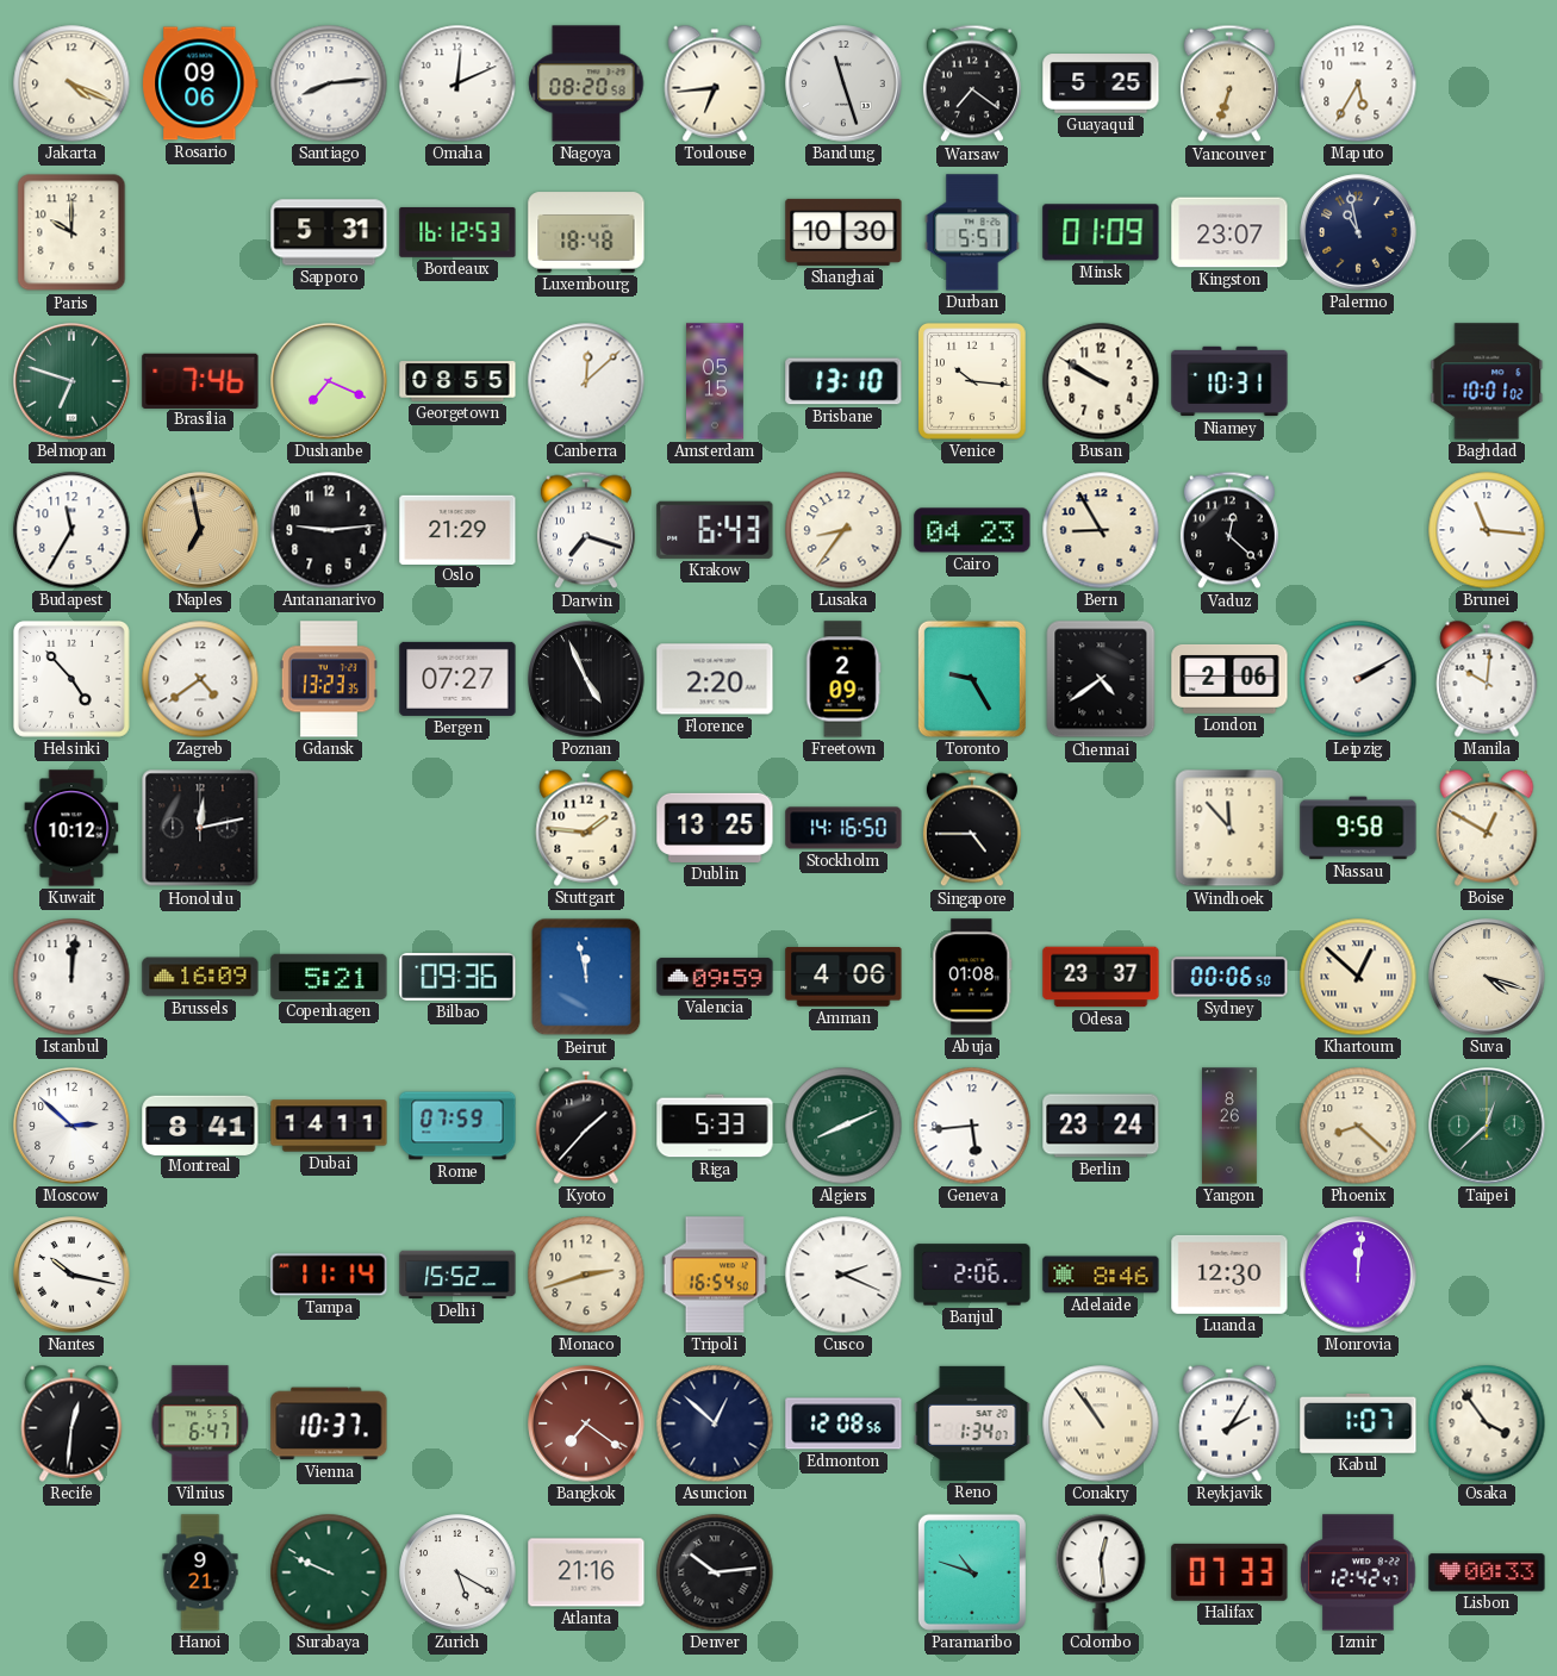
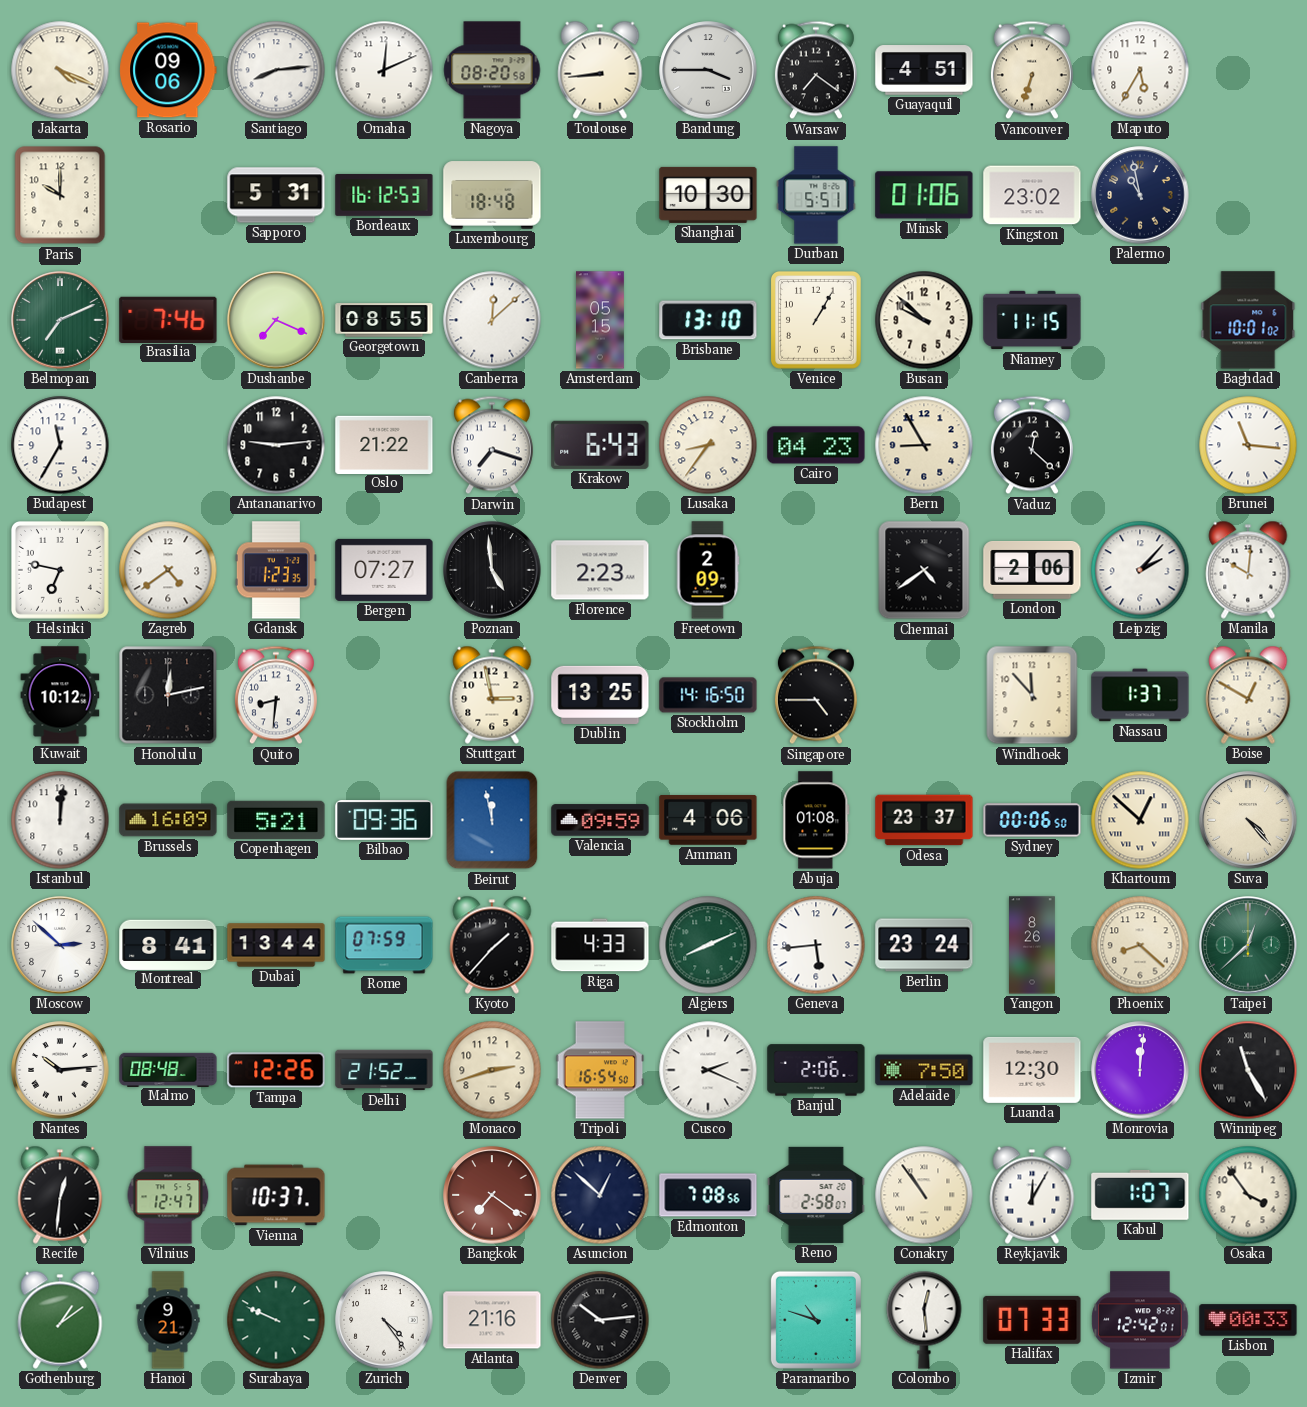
Toulouse: 6:44 -> 8:44 (600, 70)
Bandung: 11:27 -> 3:45 (708, 70)
Guayaquil: 5:25 -> 4:51 (924, 70)
Minsk: 01:09 -> 01:06 (924, 195)
Kingston: 23:07 -> 23:02 (1032, 195)
Belmopan: 6:48 -> 7:11 (60, 320)
Venice: 10:16 -> 1:05 (816, 321)
Busan: 9:50 -> 9:52 (924, 320)
Niamey: 10:31 -> 11:15 (1032, 320)
Naples: 6:58 -> none (200, 530)
Oslo: 21:29 -> 21:22 (384, 444)
Helsinki: 4:53 -> 6:47 (60, 570)
Gdansk: 13:23 -> 1:23 (276, 570)
Poznan: 4:56 -> 4:59 (492, 570)
Florence: 2:20 -> 2:23 (600, 570)
Toronto: 9:25 -> none (972, 679)
Leipzig: 2:10 -> 2:07 (1140, 570)
Quito: none -> 8:31 (276, 695)
Stuttgart: 1:46 -> 2:58 (492, 695)
Nassau: 9:58 -> 1:37 (1140, 695)
Suva: 4:18 -> 4:23 (1248, 820)
Dubai: 14:11 -> 13:44 (276, 945)
Riga: 5:33 -> 4:33 (600, 945)
Nantes: 10:17 -> 10:14 (60, 1070)
Malmo: none -> 08:48 (168, 1069)
Tampa: 11:14 -> 12:26 (276, 1070)
Delhi: 15:52 -> 21:52 (384, 1070)
Adelaide: 8:46 -> 7:50 (924, 1070)
Winnipeg: none -> 11:25 (1248, 1070)
Vilnius: 6:47 -> 12:47 (168, 1195)
Edmonton: 12:08 -> 7:08 (708, 1195)
Reno: 1:34 -> 2:58 (816, 1195)
Reykjavik: 2:05 -> 12:05 (1032, 1195)
Gothenburg: none -> 1:09 (60, 1320)
Zurich: 5:20 -> 4:24 (384, 1320)
Izmir: 12:42:47 -> 12:42:01 (1140, 1320)
